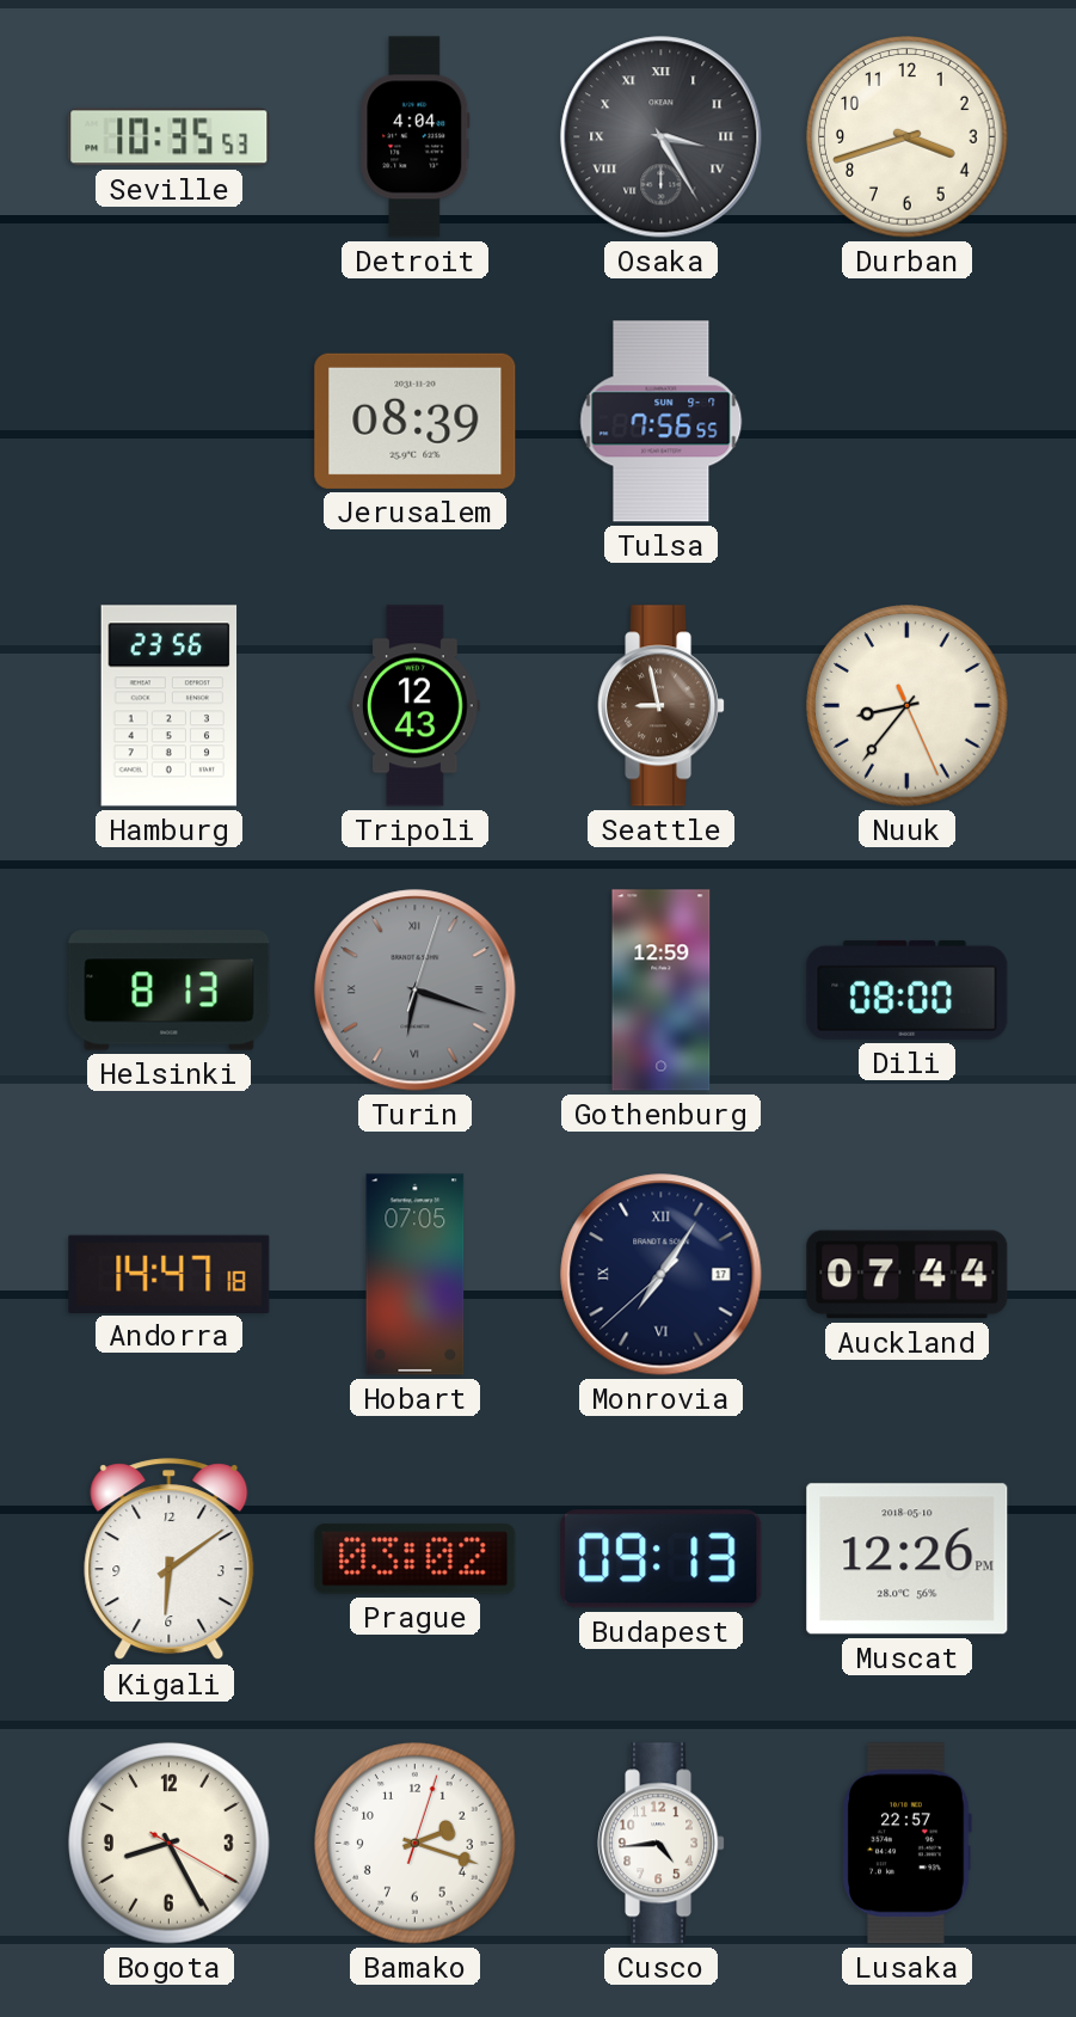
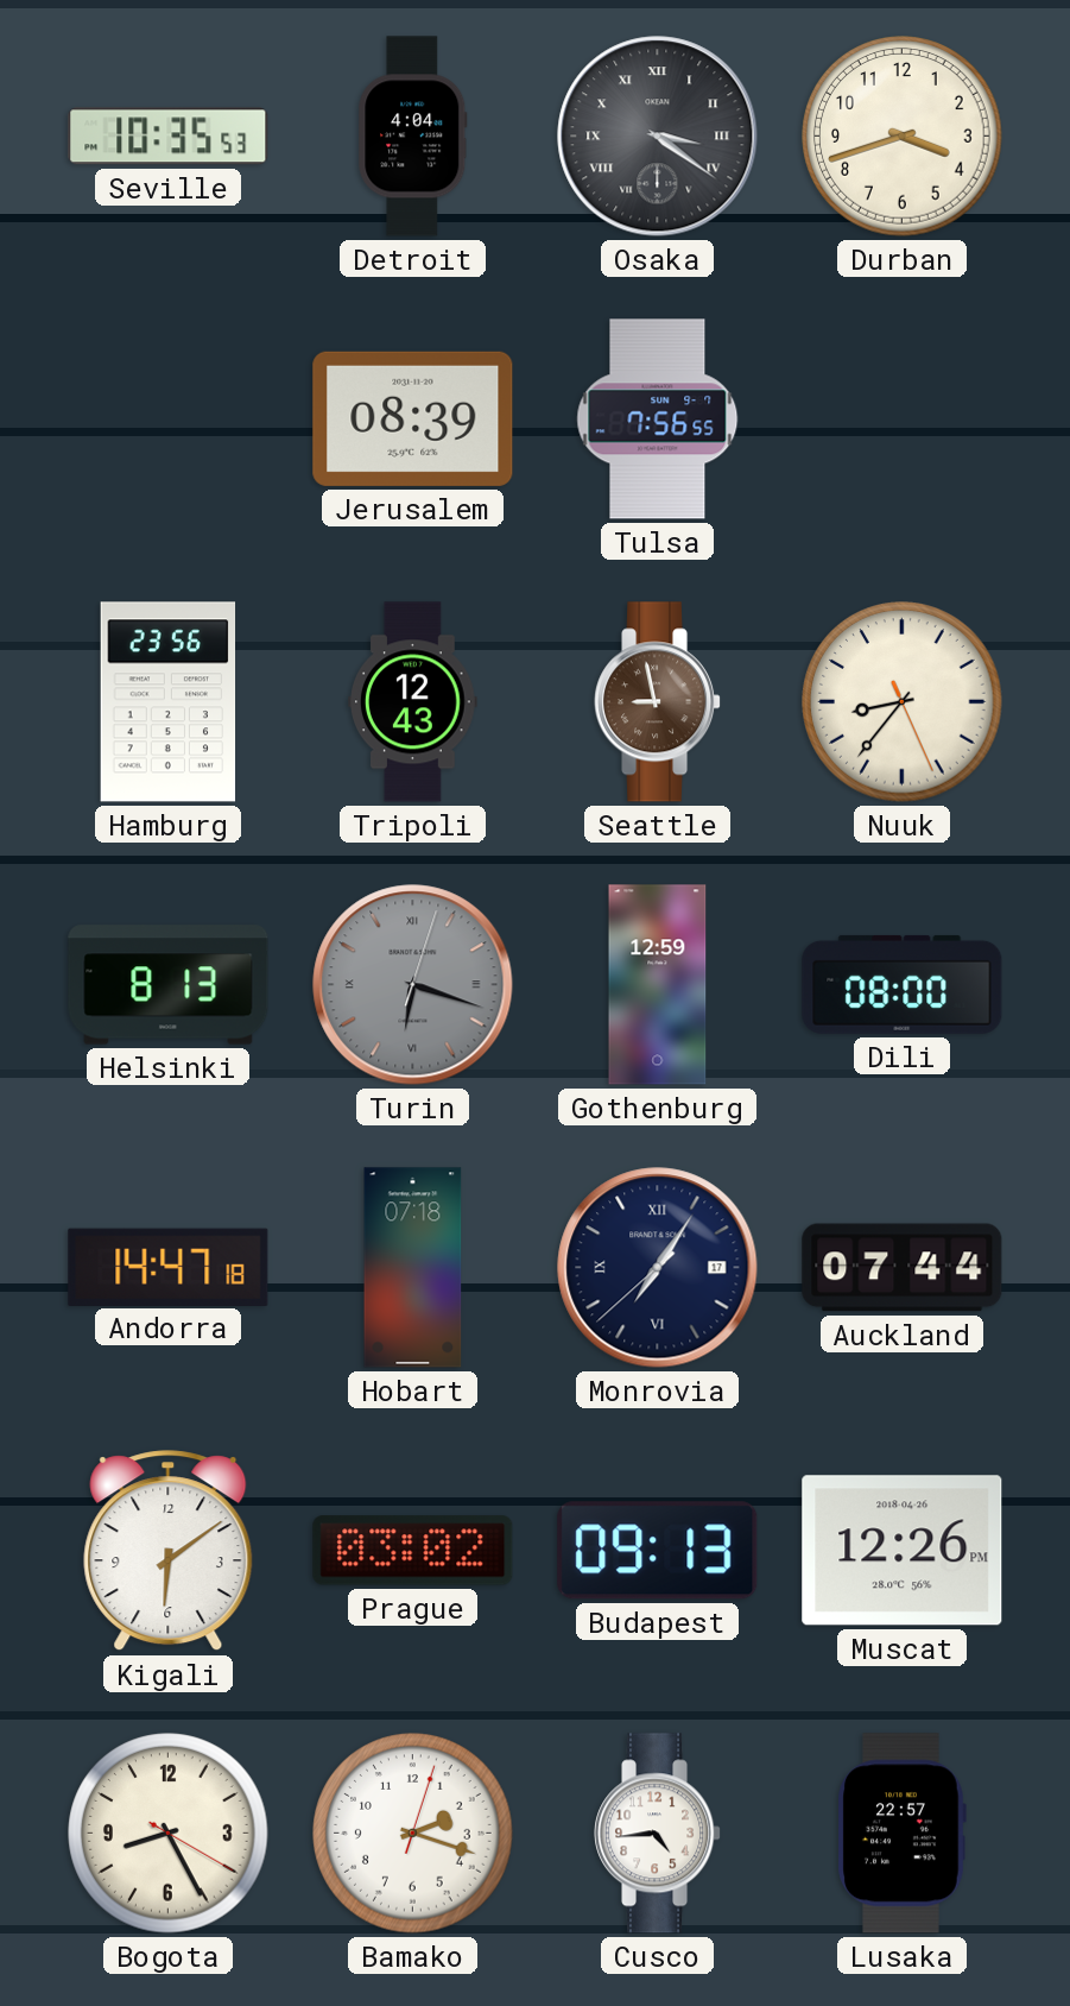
Osaka: 3:25 -> 3:21 (658, 137)
Hobart: 07:05 -> 07:18 (413, 1268)
Muscat date: 2018-05-10 -> 2018-04-26 (903, 1551)
